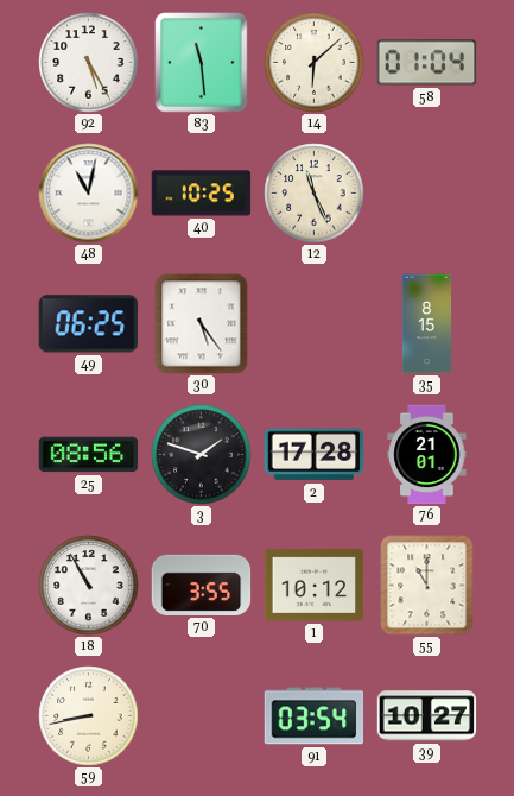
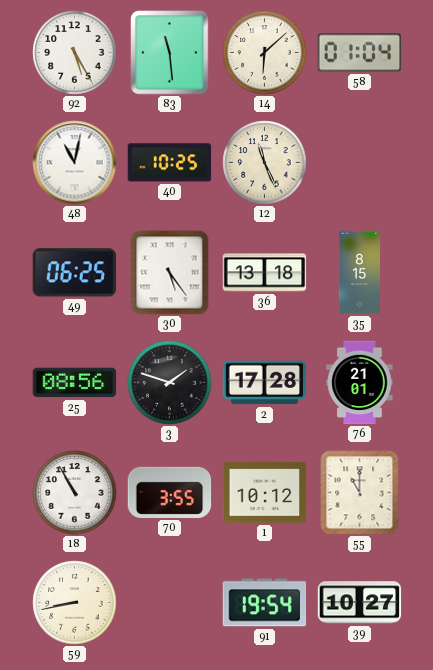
36: none -> 13:18 (265, 273)
91: 03:54 -> 19:54 (265, 603)
